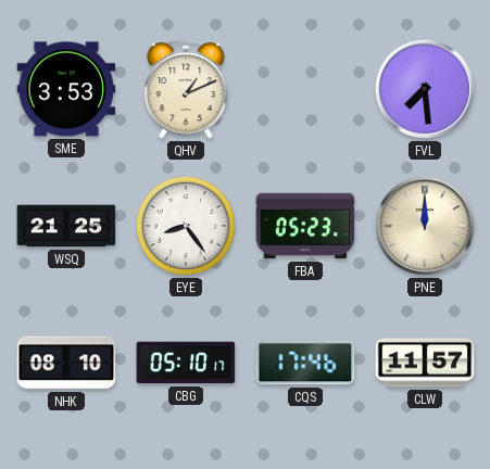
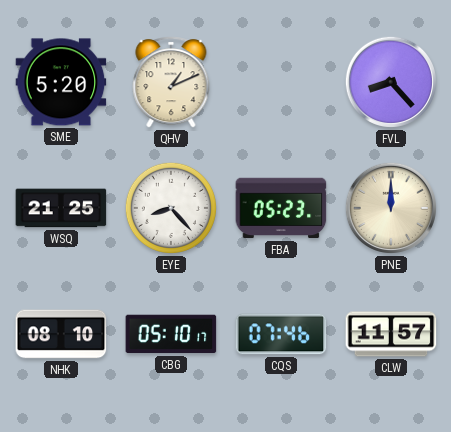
SME: 3:53 -> 5:20 (61, 82)
FVL: 7:29 -> 8:23 (391, 82)
EYE: 8:24 -> 8:23 (171, 208)
CQS: 17:46 -> 07:46 (281, 334)
